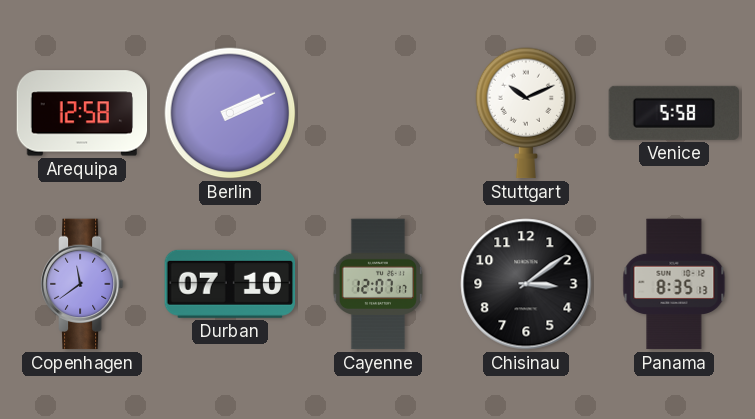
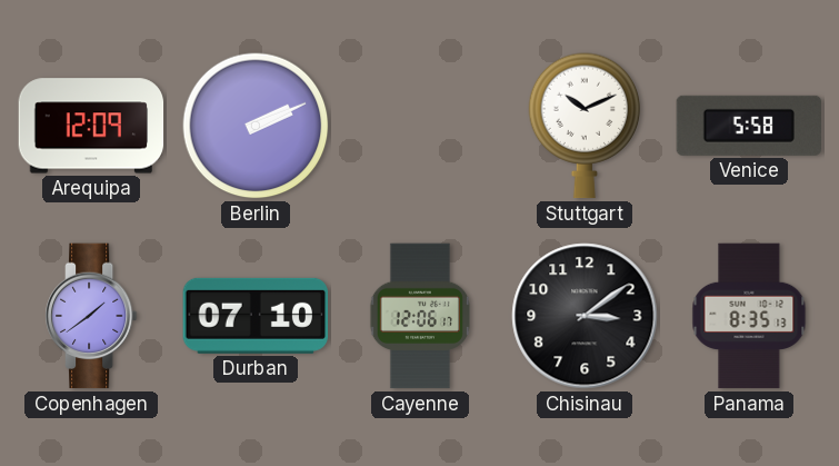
Arequipa: 12:58 -> 12:09 (91, 126)
Copenhagen: 11:39 -> 1:39 (91, 316)
Cayenne: 12:07 -> 12:06 (419, 316)
